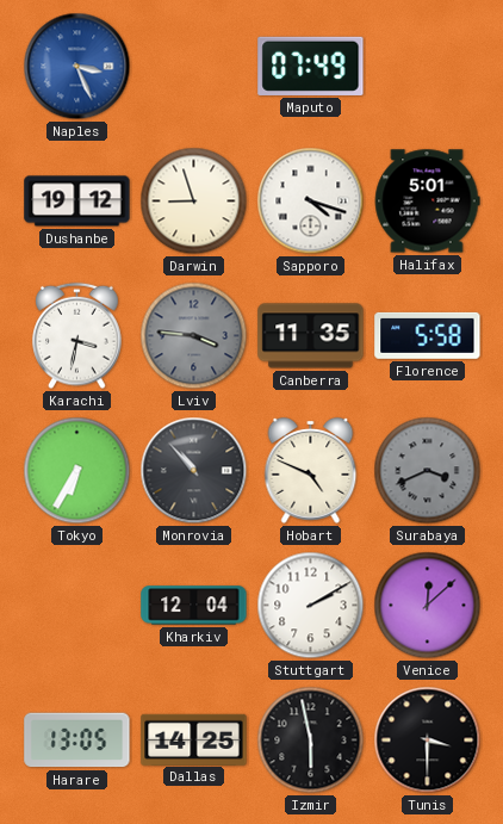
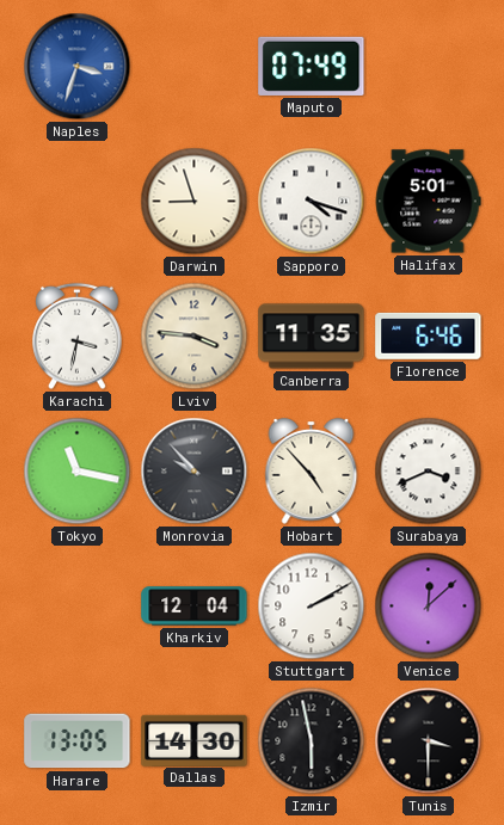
Naples: 3:26 -> 3:33 (78, 67)
Dushanbe: 19:12 -> none (77, 202)
Lviv dial: grey -> cream (195, 337)
Florence: 5:58 -> 6:46 (429, 335)
Tokyo: 6:35 -> 11:17 (78, 472)
Monrovia: 10:53 -> 9:53 (195, 472)
Hobart: 4:49 -> 4:53 (312, 470)
Surabaya dial: grey -> white (429, 472)
Dallas: 14:25 -> 14:30 (195, 740)
